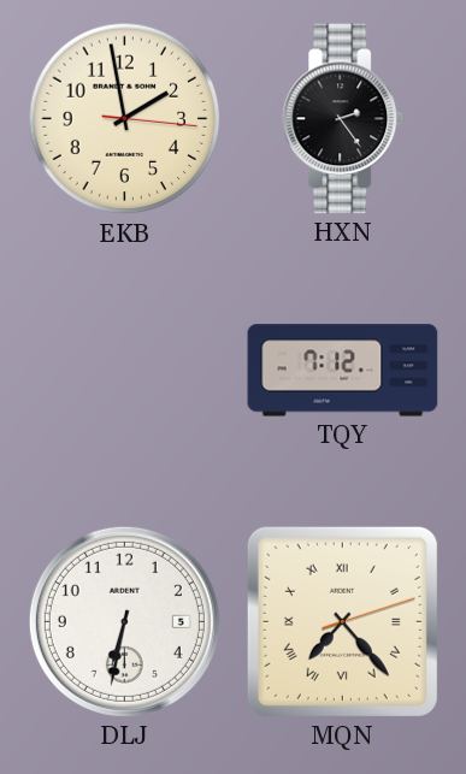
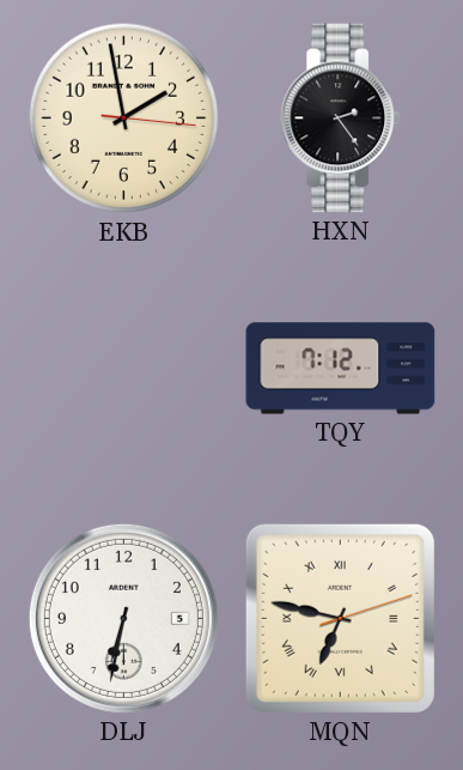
MQN: 7:23 -> 6:47 (340, 618)
